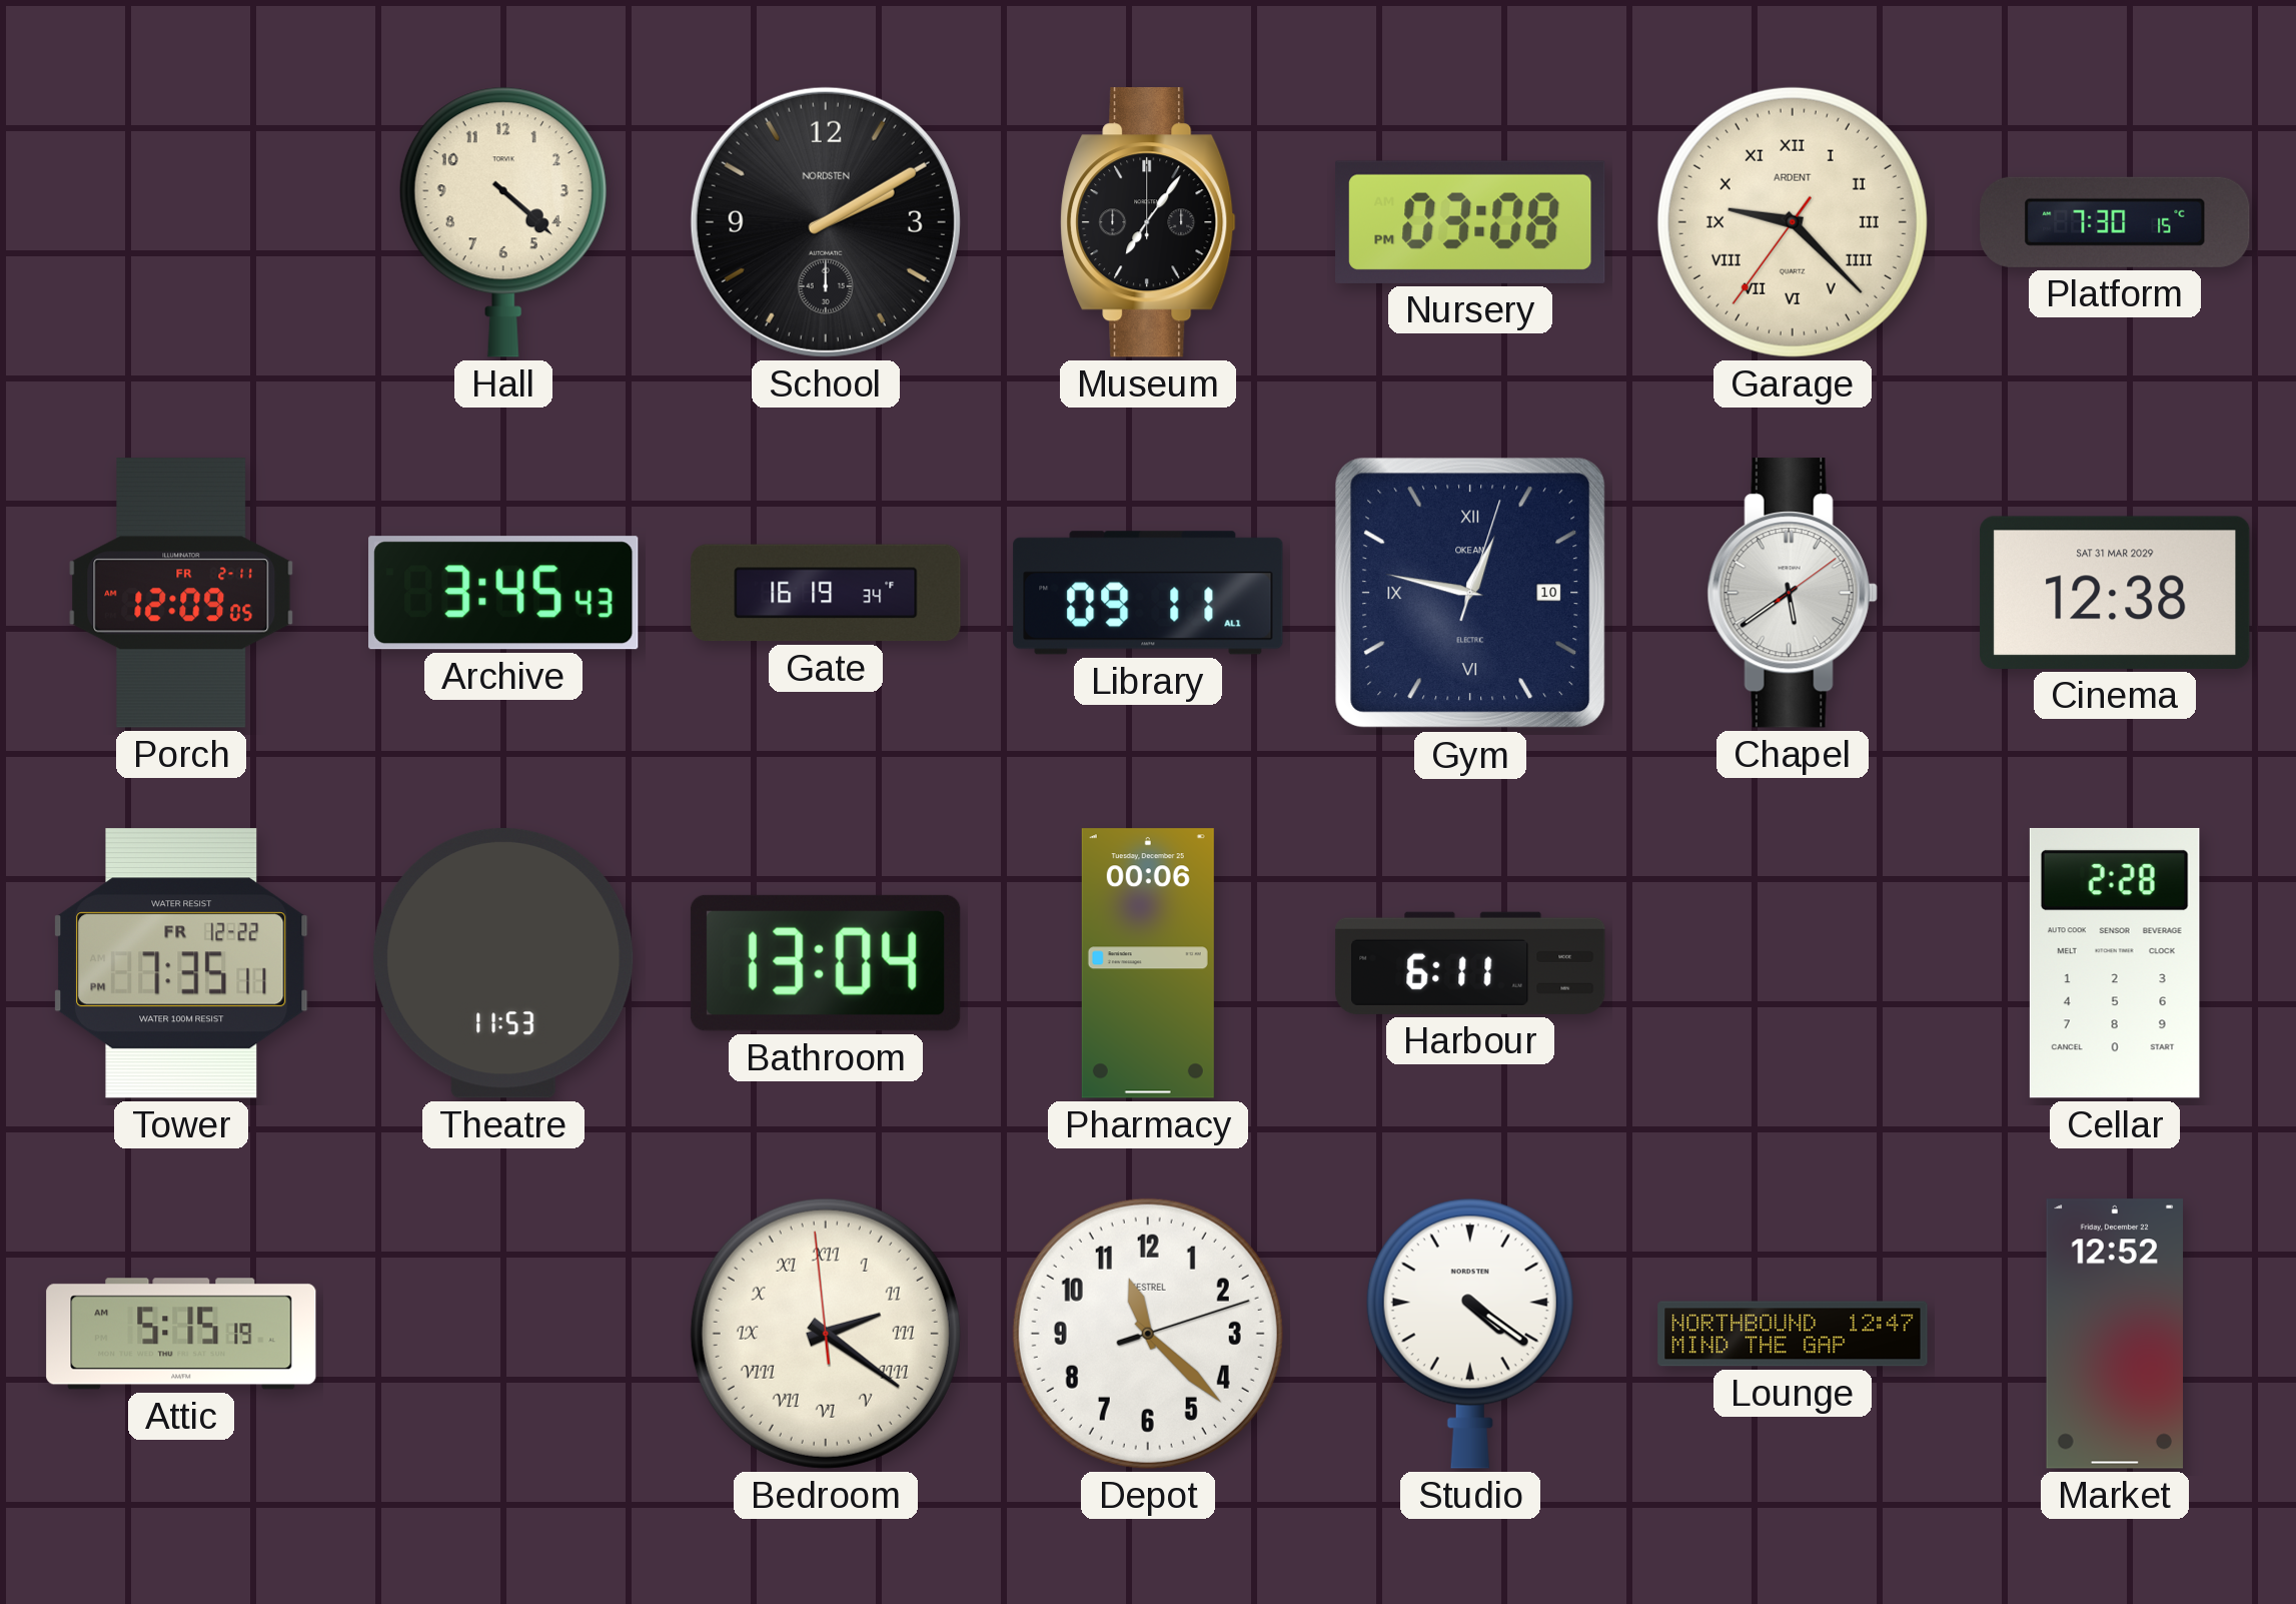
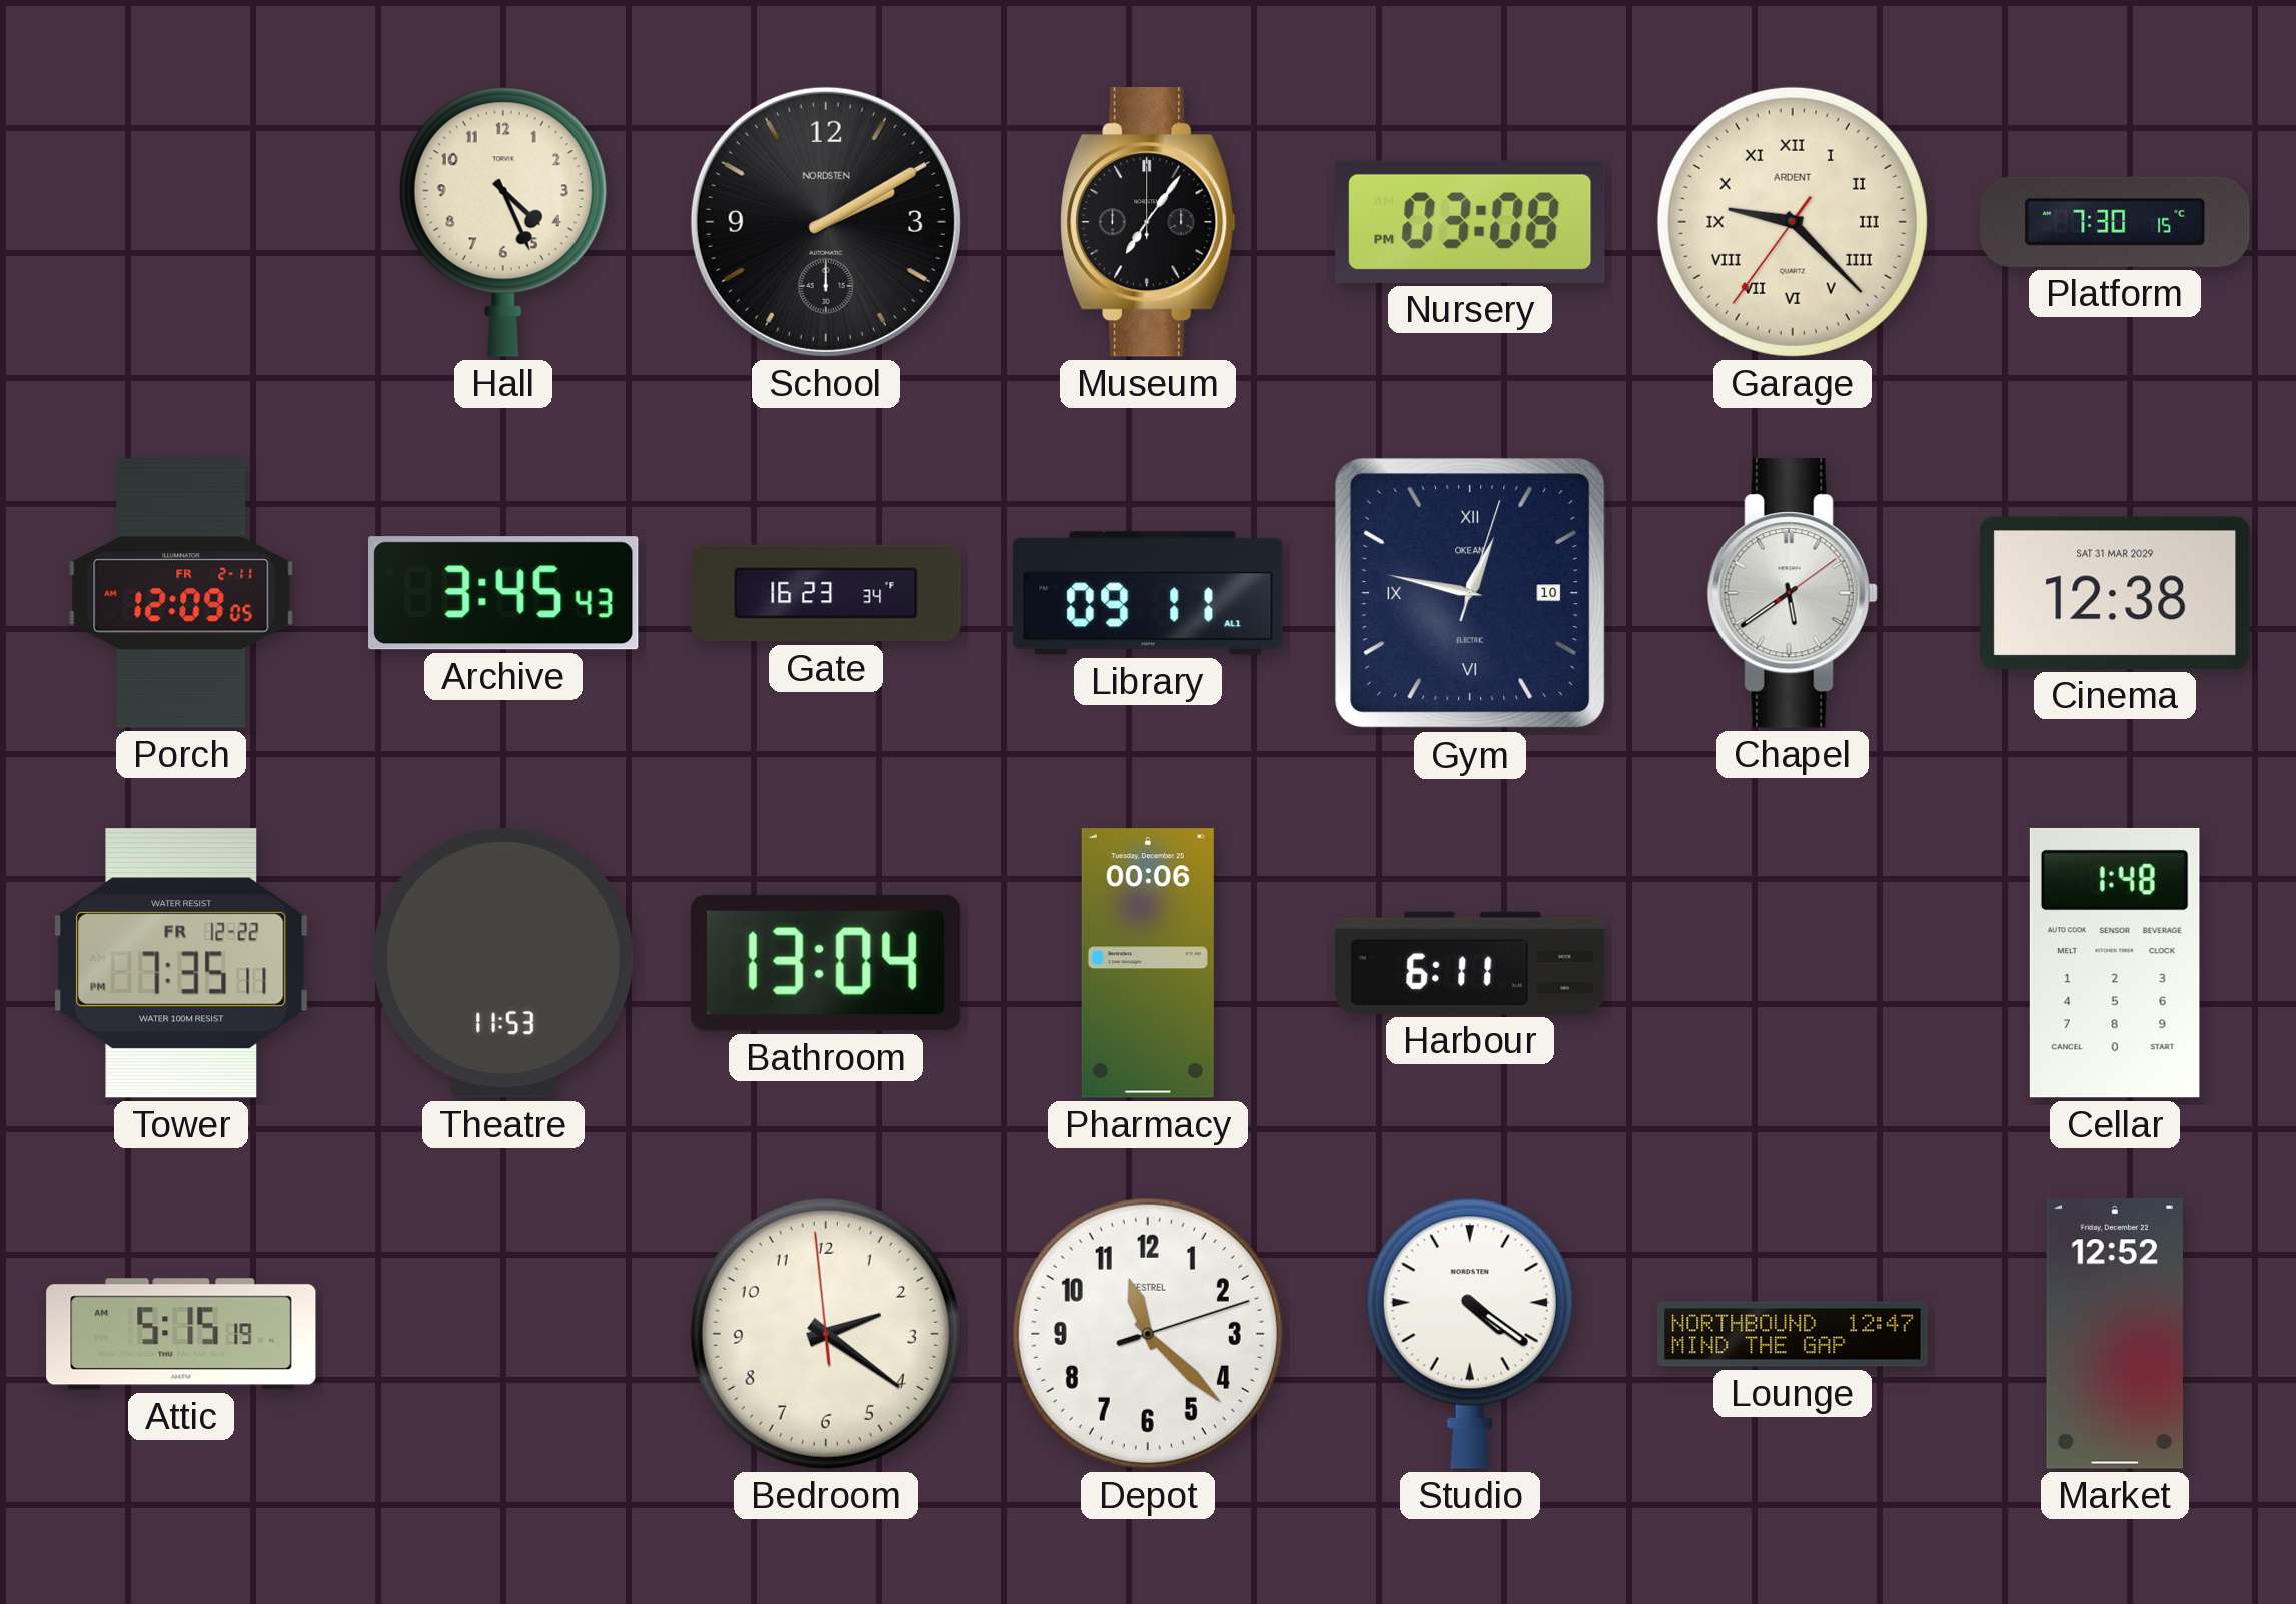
Hall: 4:22 -> 4:26 (503, 222)
Gate: 16:19 -> 16:23 (826, 593)
Cellar: 2:28 -> 1:48 (2115, 963)
Bedroom numerals: Roman -> Arabic (826, 1334)
